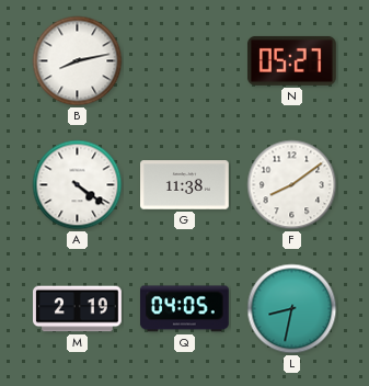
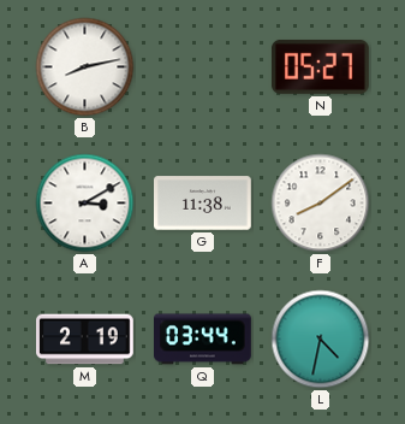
A: 4:21 -> 3:10 (85, 204)
Q: 04:05 -> 03:44 (203, 340)
L: 8:32 -> 4:32 (321, 340)
